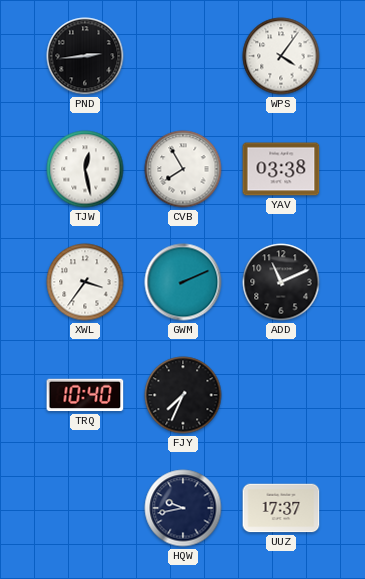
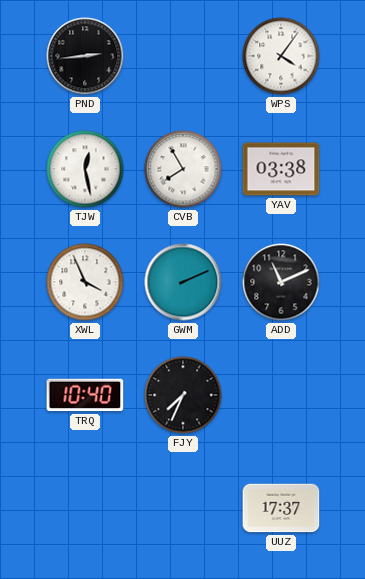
XWL: 3:36 -> 3:56 (85, 282)
HQW: 9:43 -> none (183, 508)
